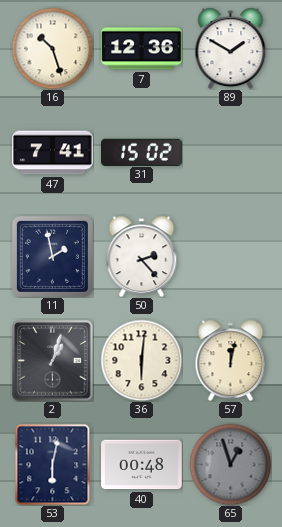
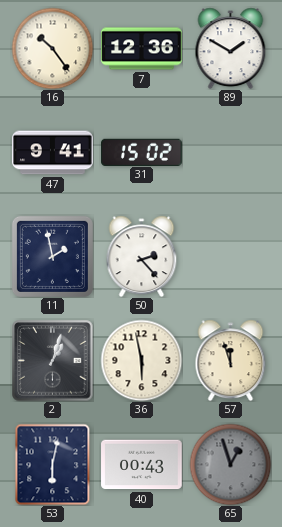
16: 10:27 -> 10:24 (52, 48)
47: 7:41 -> 9:41 (53, 153)
36: 6:01 -> 5:58 (141, 360)
57: 12:02 -> 11:57 (231, 360)
40: 00:48 -> 00:43 (142, 465)
